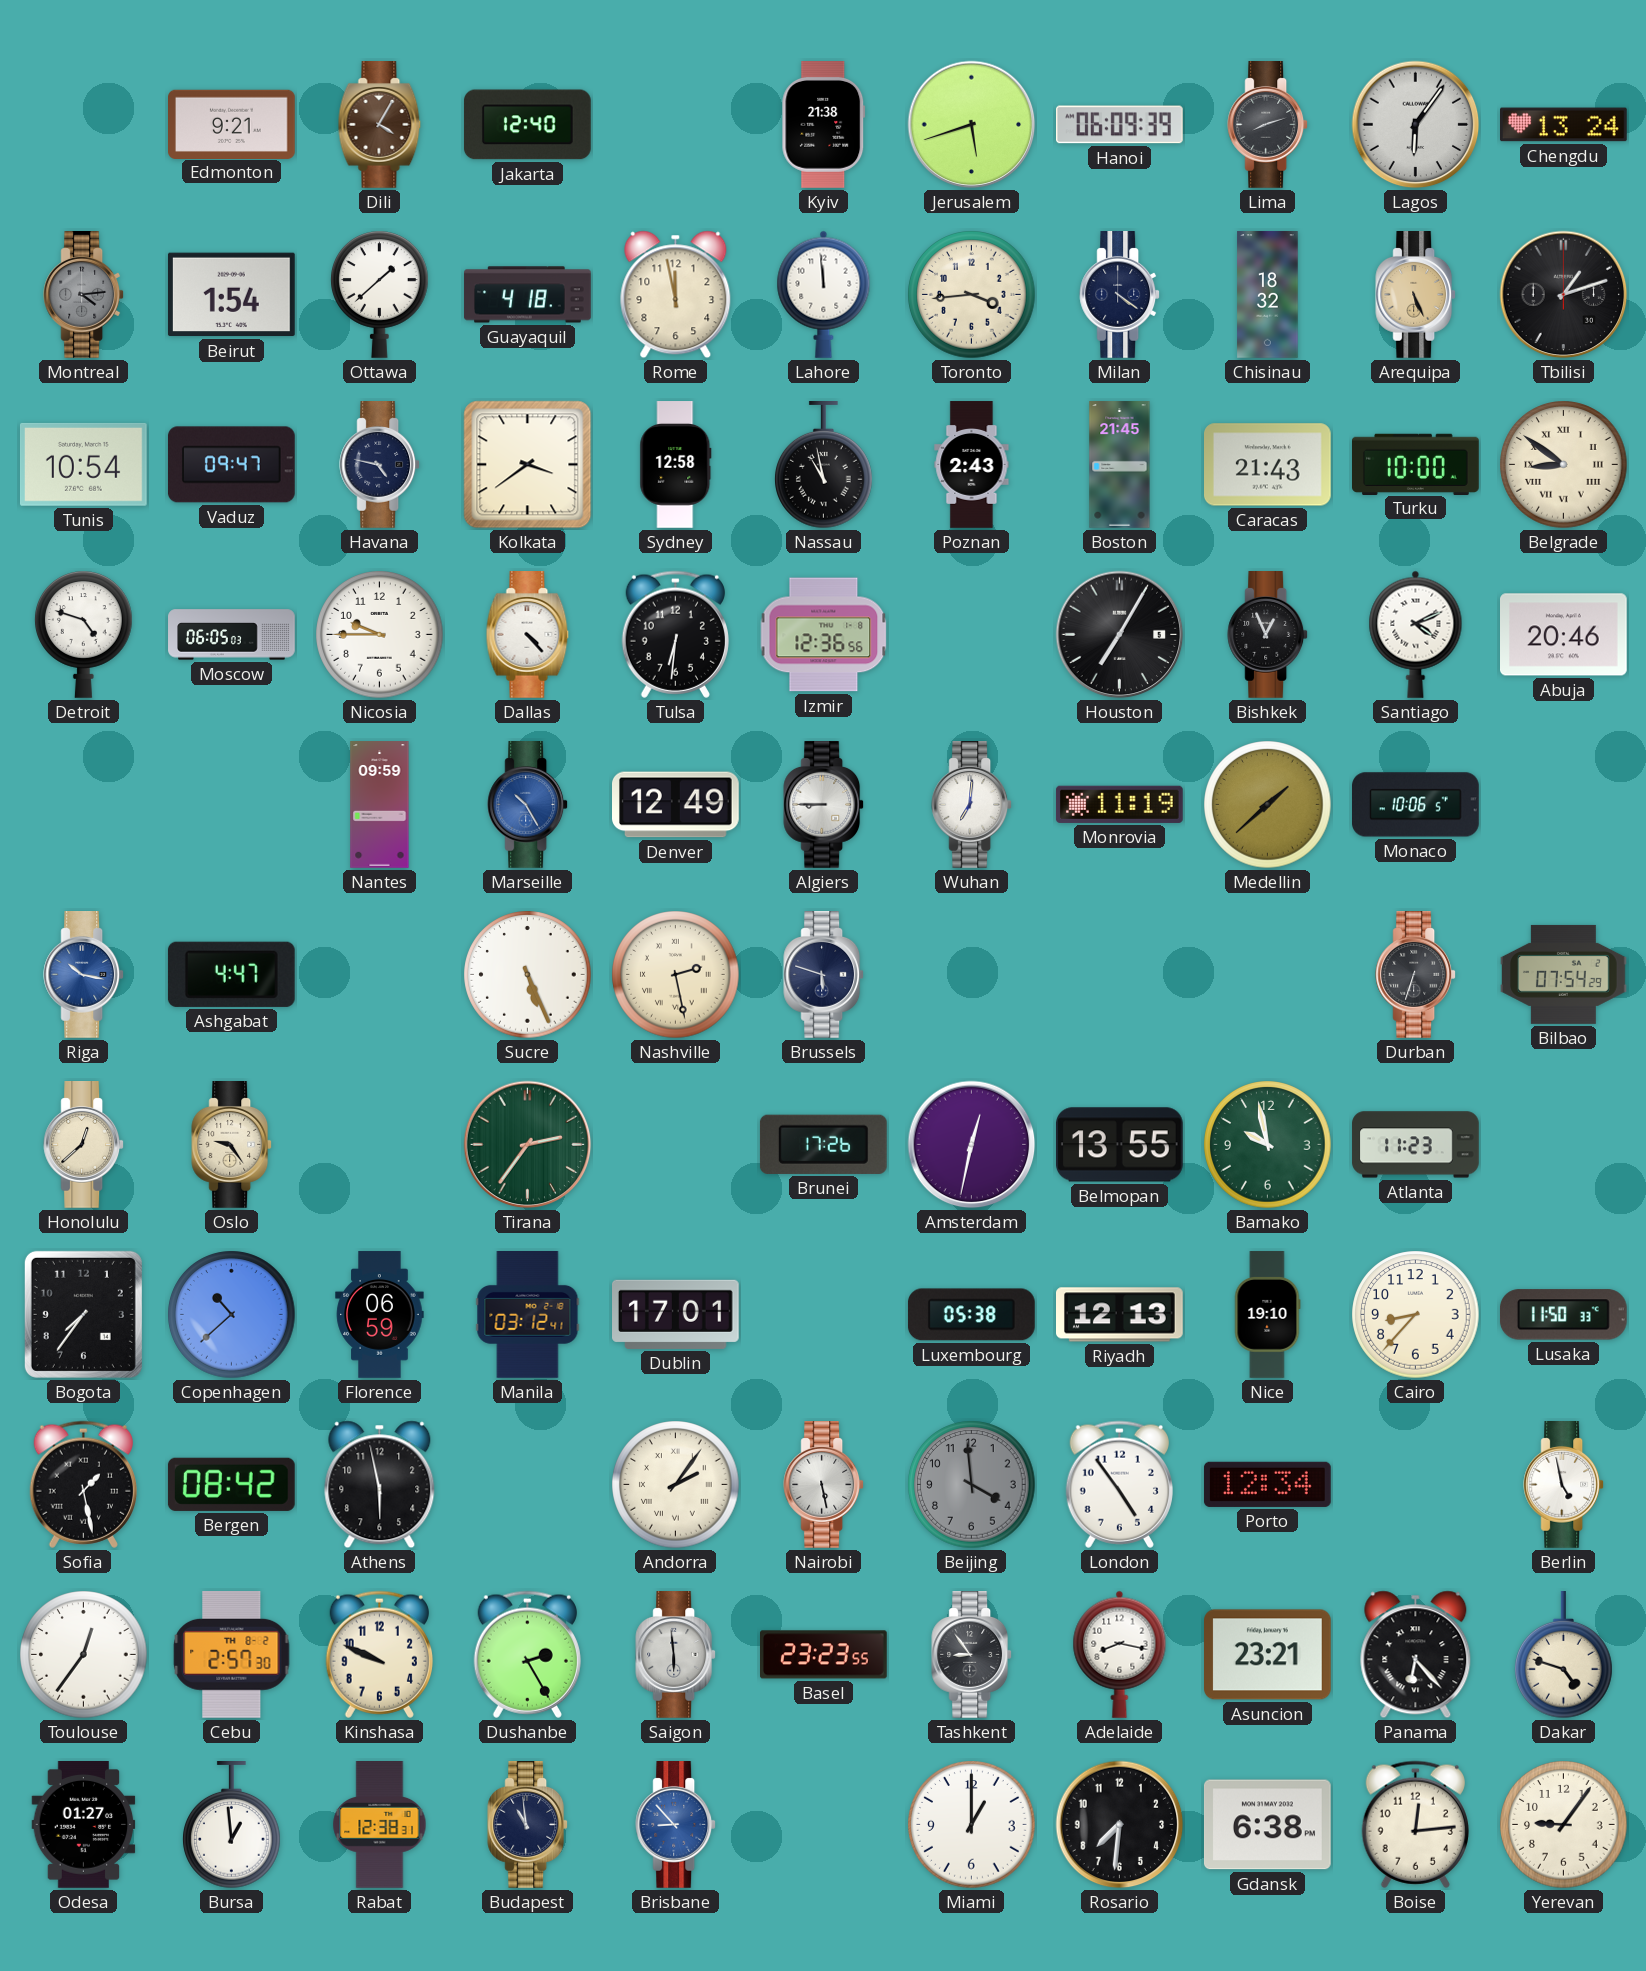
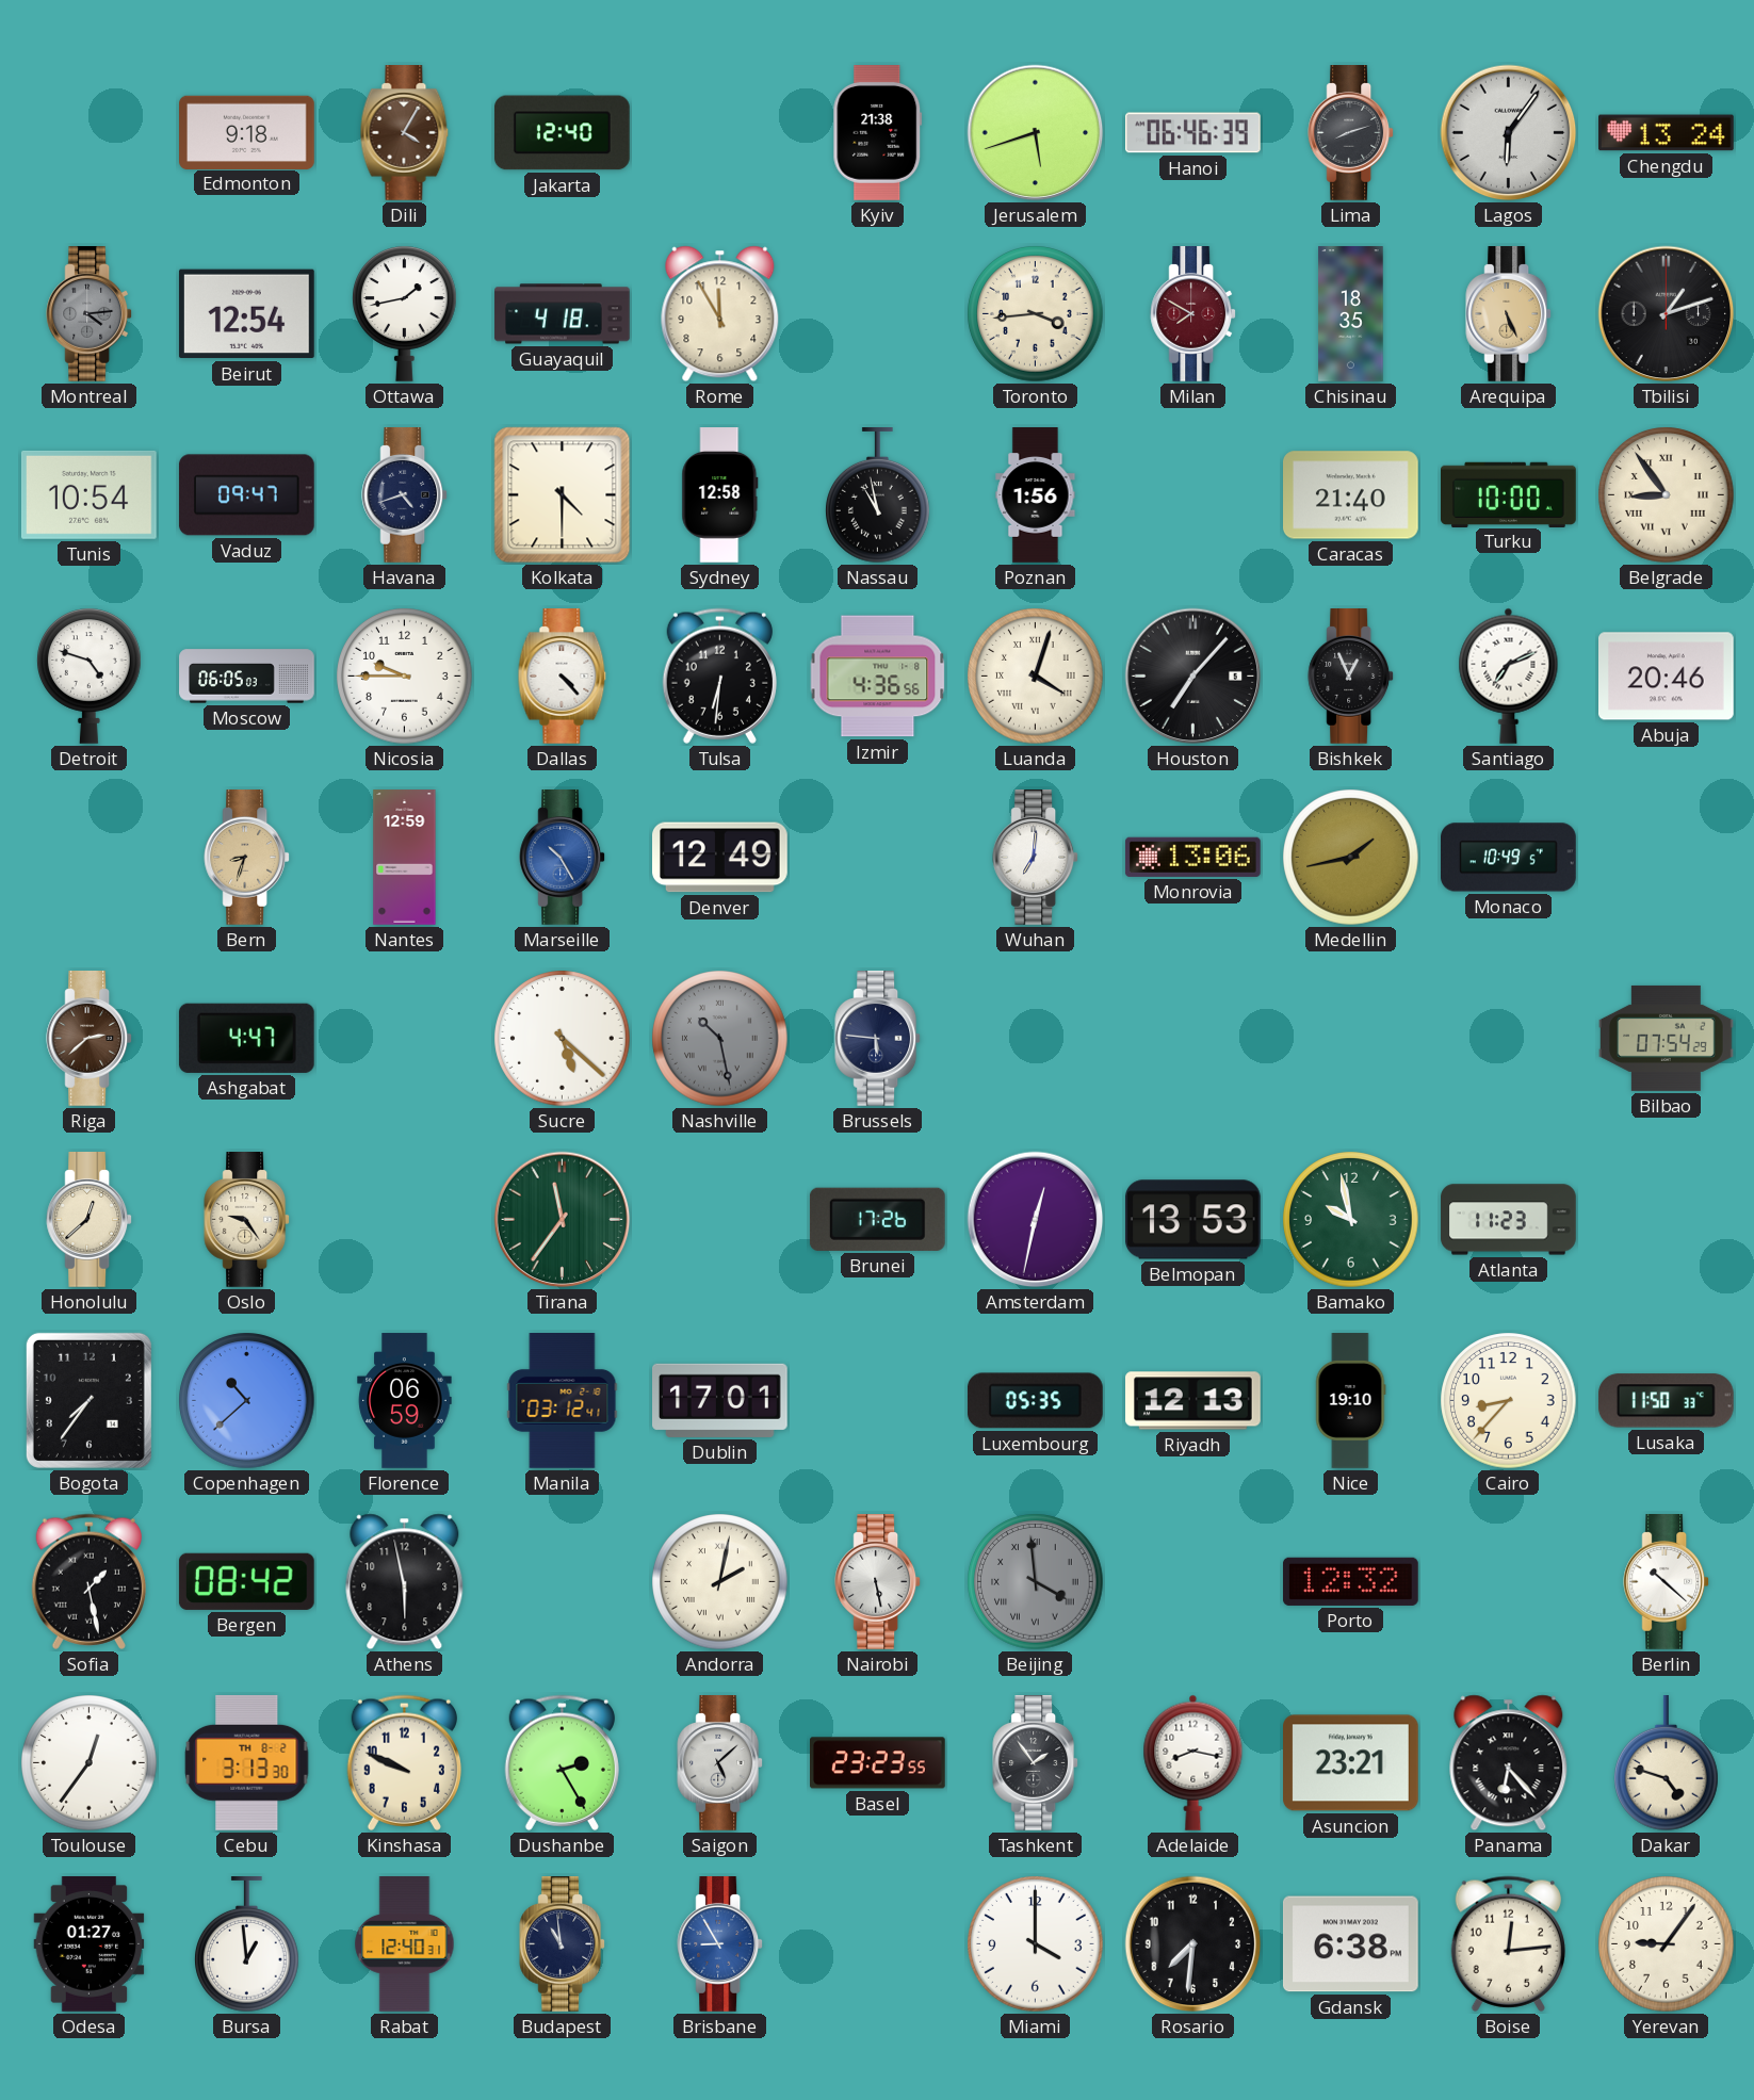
Edmonton: 9:21 -> 9:18 (247, 132)
Hanoi: 06:09 -> 06:46 (1193, 133)
Beirut: 1:54 -> 12:54 (246, 314)
Ottawa: 1:38 -> 1:43 (405, 313)
Rome: 11:58 -> 11:55 (720, 314)
Lahore: 11:59 -> none (824, 294)
Milan: 4:21 -> 7:50 (1193, 314)
Milan dial: navy -> burgundy (1193, 314)
Chisinau: 18:32 -> 18:35 (1351, 314)
Havana: 4:47 -> 4:42 (405, 495)
Kolkata: 3:39 -> 4:30 (563, 495)
Poznan: 2:43 -> 1:56 (1036, 495)
Boston: 21:45 -> none (1120, 465)
Caracas: 21:43 -> 21:40 (1351, 495)
Belgrade: 8:51 -> 8:54 (1667, 495)
Izmir: 12:36 -> 4:36 (878, 677)
Luanda: none -> 4:03 (1036, 677)
Houston: 7:05 -> 7:07 (1193, 677)
Santiago: 4:11 -> 7:11 (1509, 675)
Bern: none -> 8:33 (247, 858)
Nantes: 09:59 -> 12:59 (405, 858)
Algiers: 8:45 -> none (824, 805)
Monrovia: 11:19 -> 13:06 (1192, 857)
Medellin: 1:38 -> 1:43 (1351, 858)
Monaco: 10:06 -> 10:49 (1509, 858)
Riga: 10:17 -> 2:38 (90, 1039)
Riga dial: blue -> brown (90, 1039)
Sucre: 5:26 -> 5:22 (563, 1039)
Nashville: 2:28 -> 10:28 (720, 1039)
Nashville dial: cream -> grey (720, 1039)
Brussels: 5:48 -> 5:46 (878, 1039)
Durban: 6:33 -> none (1416, 975)
Tirana: 2:36 -> 11:36 (563, 1220)
Belmopan: 13:55 -> 13:53 (1193, 1220)
Luxembourg: 05:38 -> 05:35 (1035, 1401)
Andorra: 2:06 -> 2:02 (720, 1582)
Beijing numerals: Arabic -> Roman (1036, 1582)
London: 4:54 -> none (1119, 1484)
Porto: 12:34 -> 12:32 (1351, 1581)
Berlin: 4:58 -> 10:22 (1667, 1582)
Cebu: 2:57 -> 3:13 (247, 1762)
Saigon: 5:59 -> 5:08 (720, 1763)
Tashkent: 8:54 -> 1:54 (1036, 1763)
Rabat: 12:38 -> 12:40 (405, 1944)
Brisbane: 8:53 -> 8:55 (720, 1944)
Miami: 1:00 -> 4:00 (1036, 1944)
